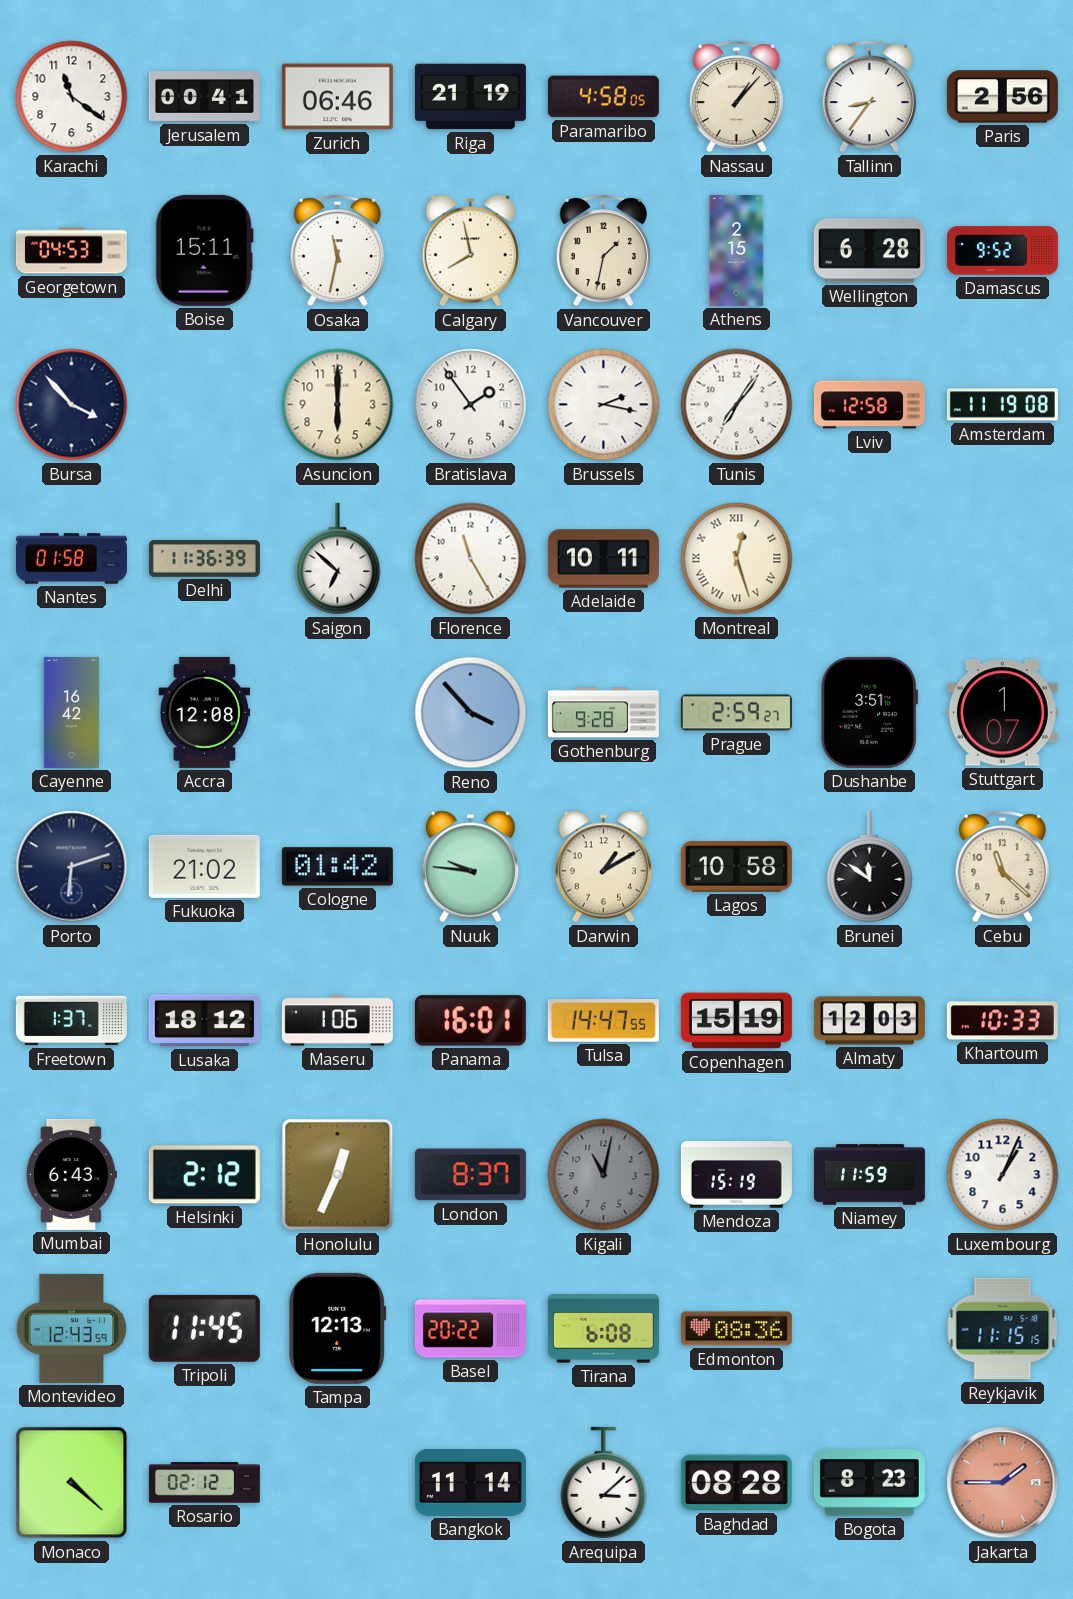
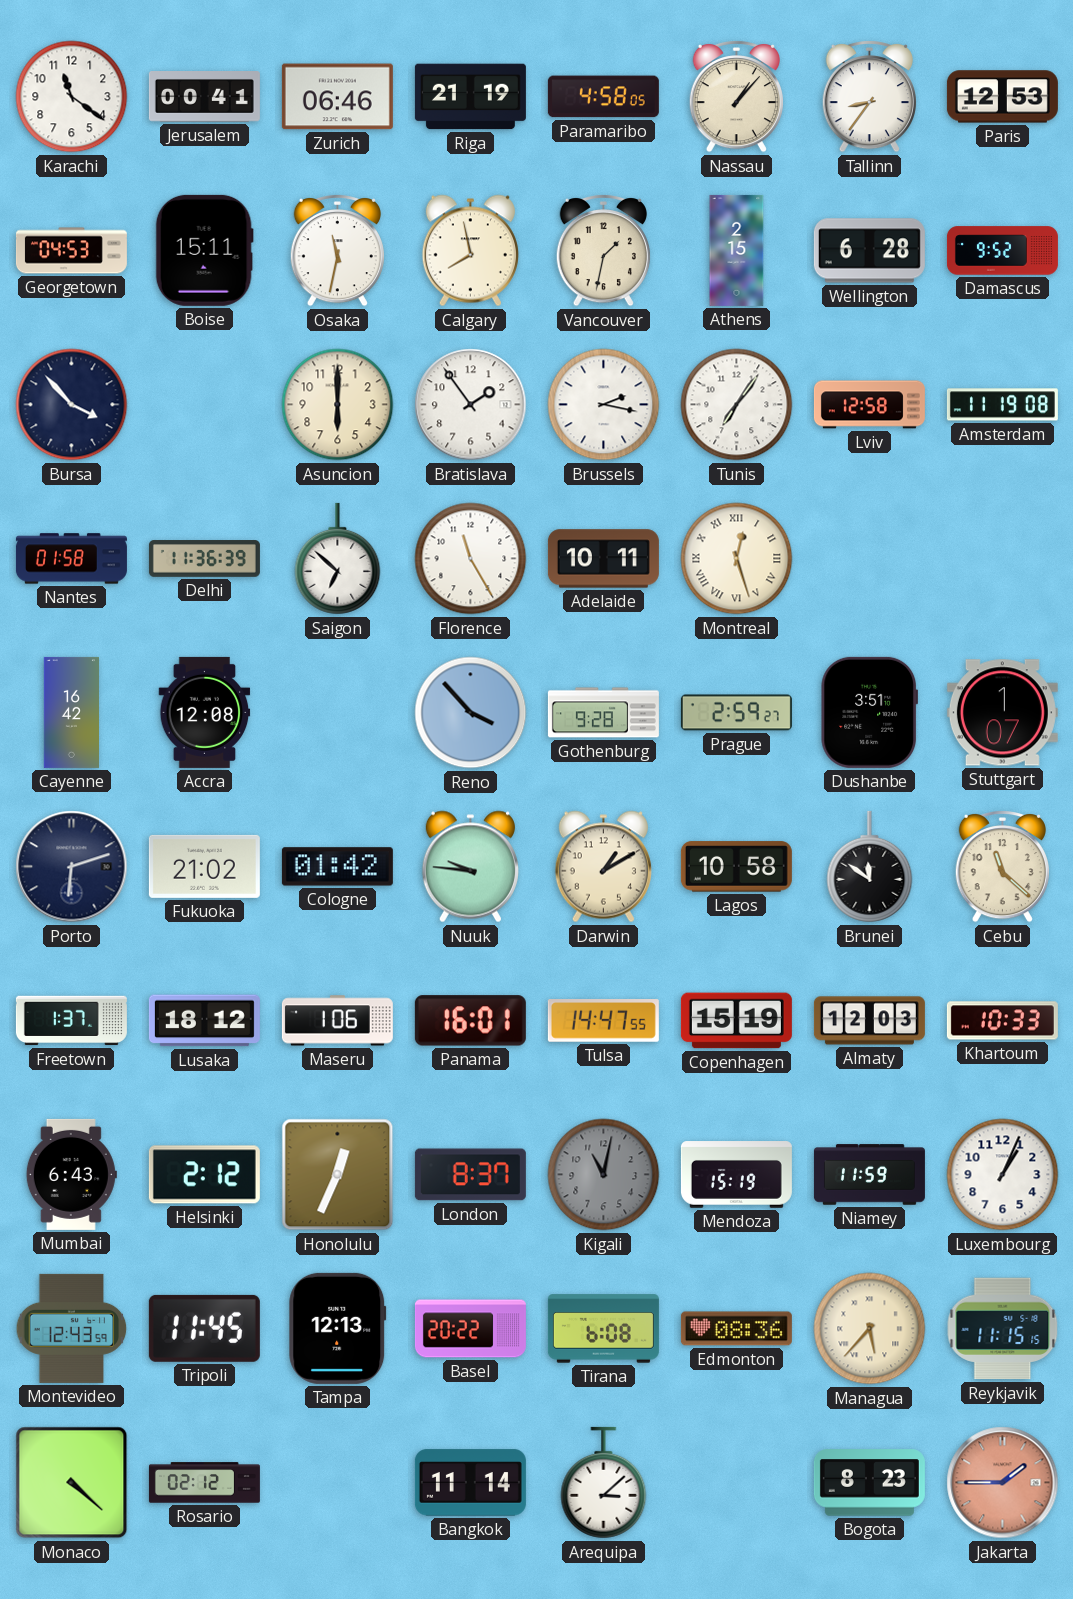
Paris: 2:56 -> 12:53 (1002, 97)
Managua: none -> 5:37 (870, 1329)
Baghdad: 08:28 -> none (736, 1483)
